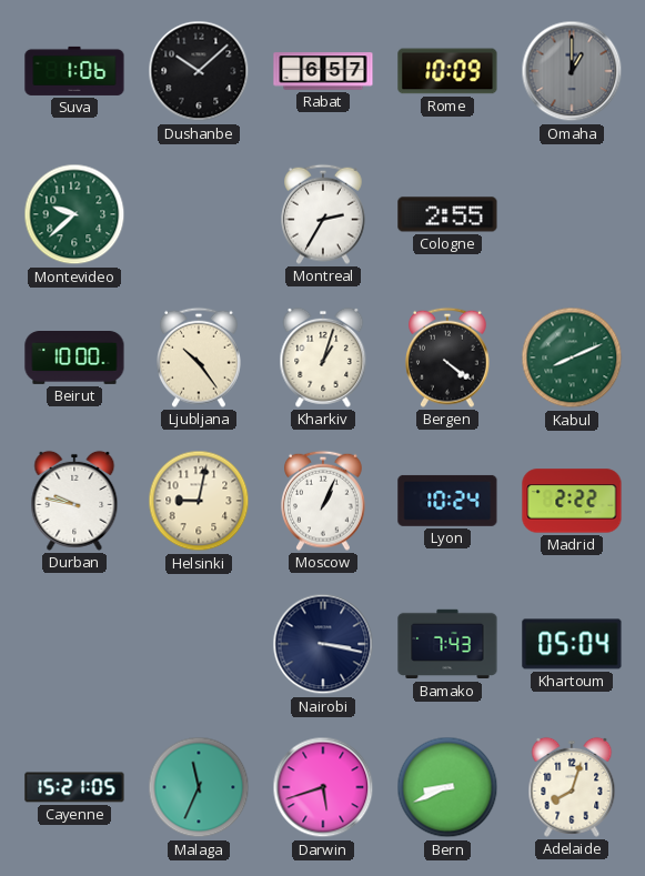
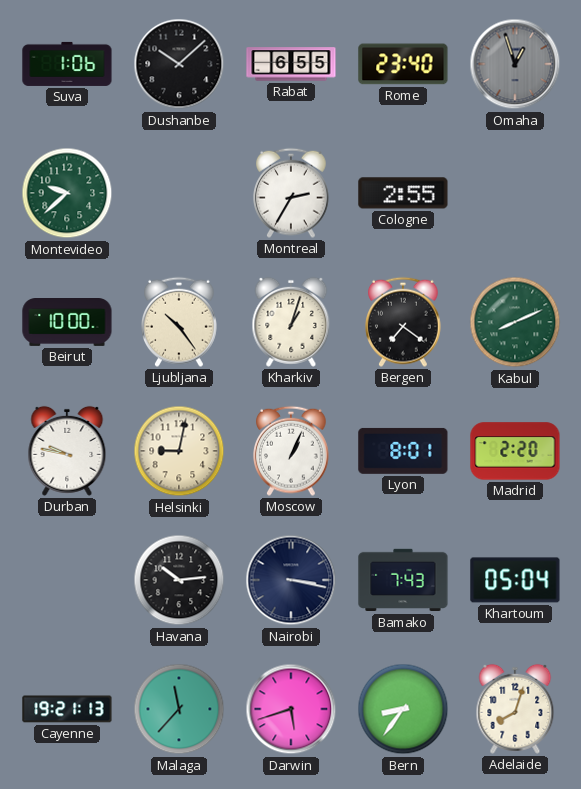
Rabat: 6:57 -> 6:55 (291, 64)
Rome: 10:09 -> 23:40 (403, 64)
Omaha: 1:00 -> 12:57 (515, 64)
Bergen: 4:21 -> 7:21 (404, 322)
Lyon: 10:24 -> 8:01 (403, 451)
Madrid: 2:22 -> 2:20 (515, 451)
Havana: none -> 10:14 (179, 580)
Cayenne: 15:21 -> 19:21 (67, 709)
Malaga: 11:34 -> 11:37 (179, 709)
Bern: 8:41 -> 8:36 (403, 709)
